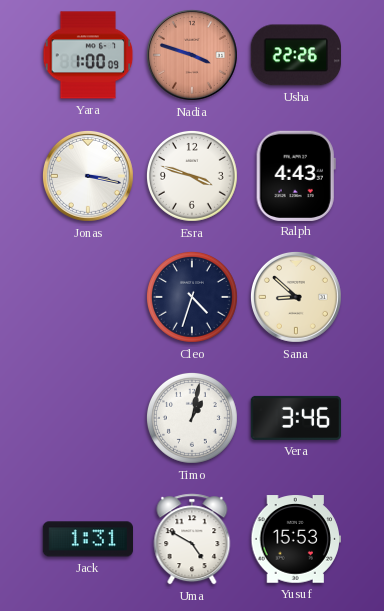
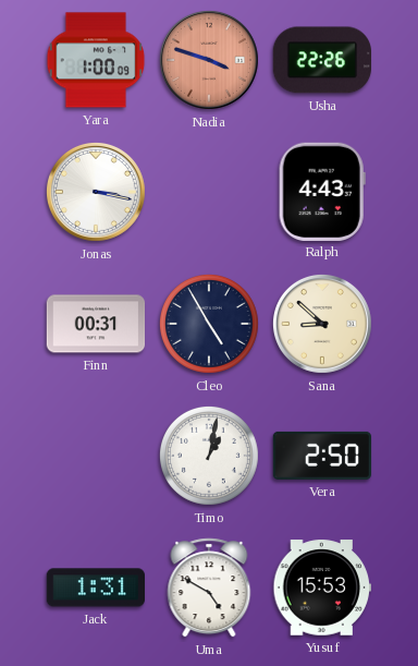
Esra: 3:48 -> none (192, 176)
Finn: none -> 00:31 (96, 324)
Cleo: 4:33 -> 4:55 (209, 324)
Vera: 3:46 -> 2:50 (322, 456)
